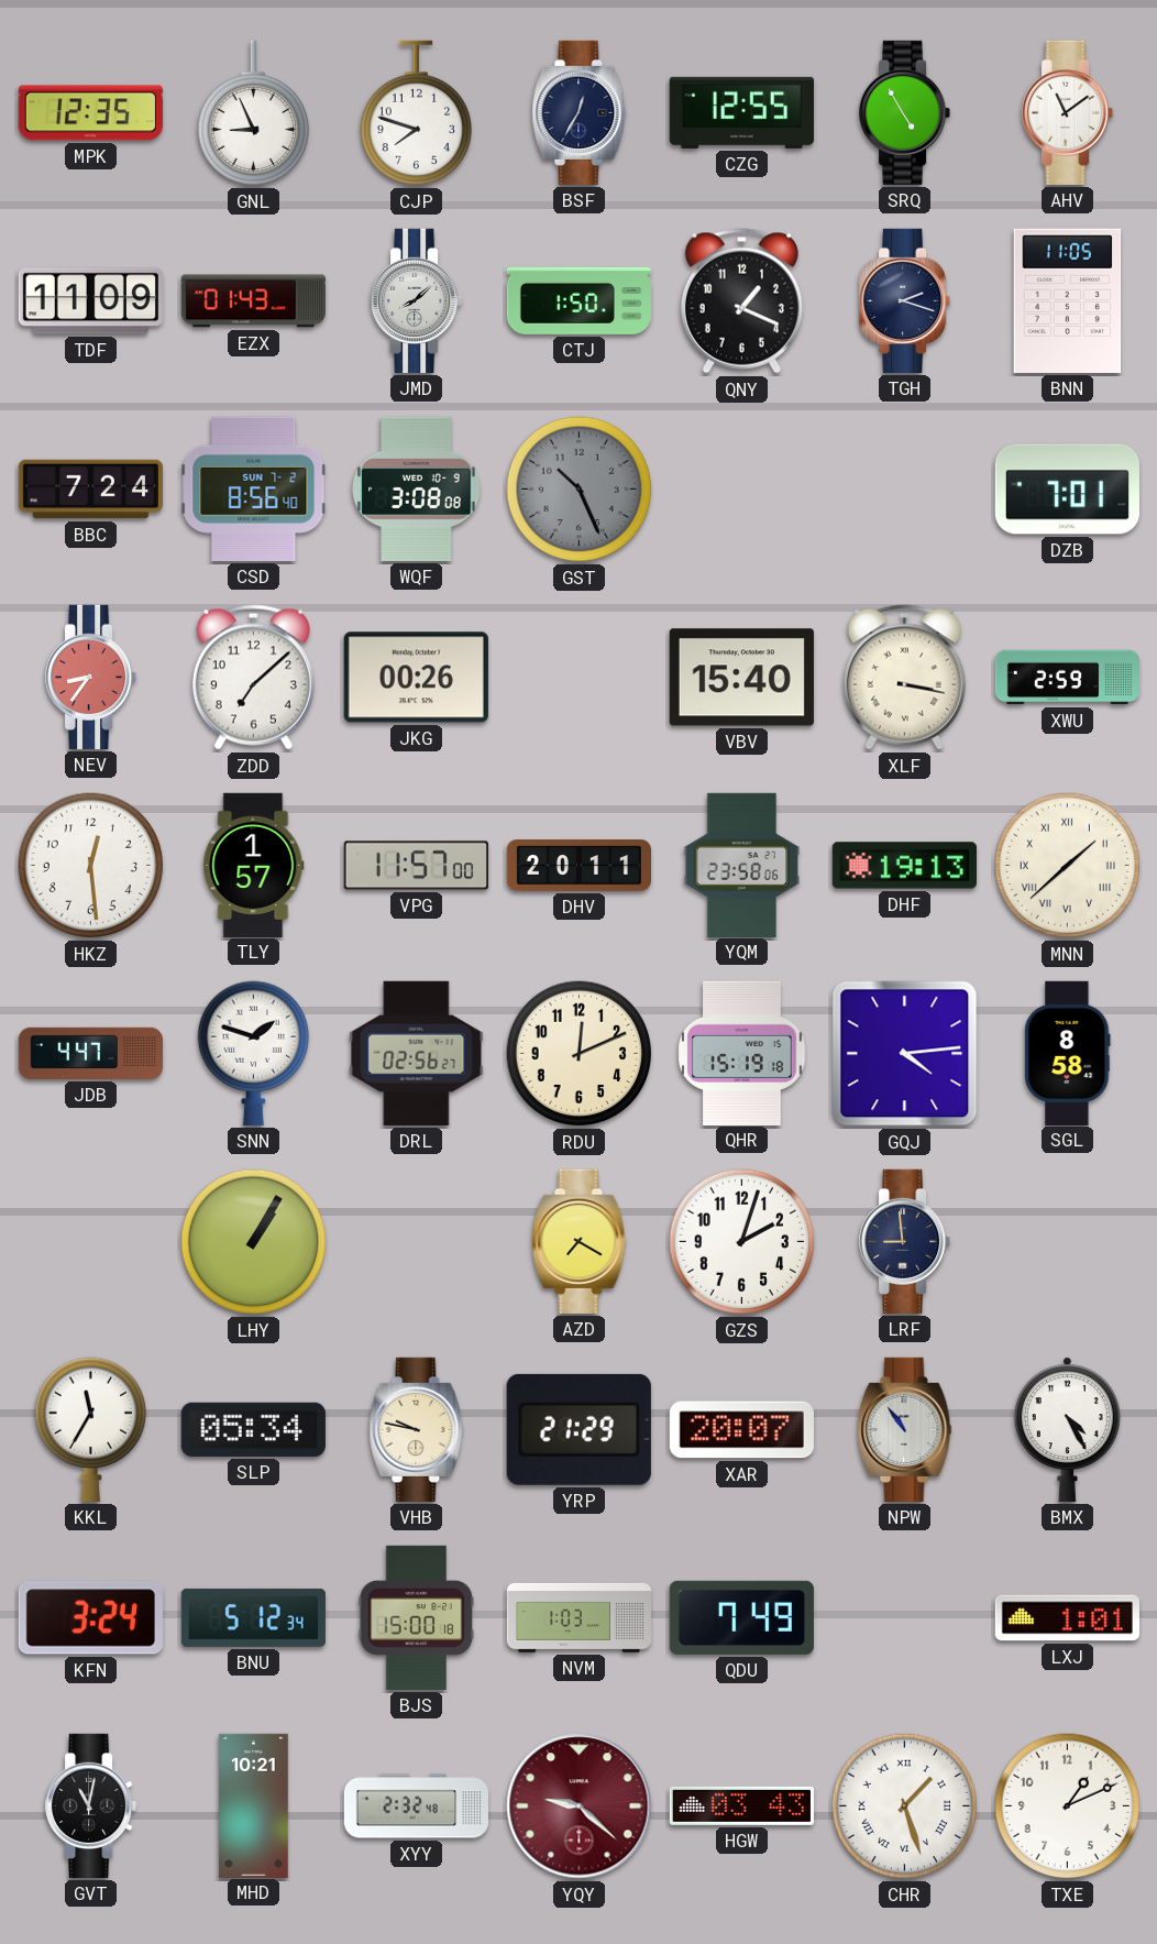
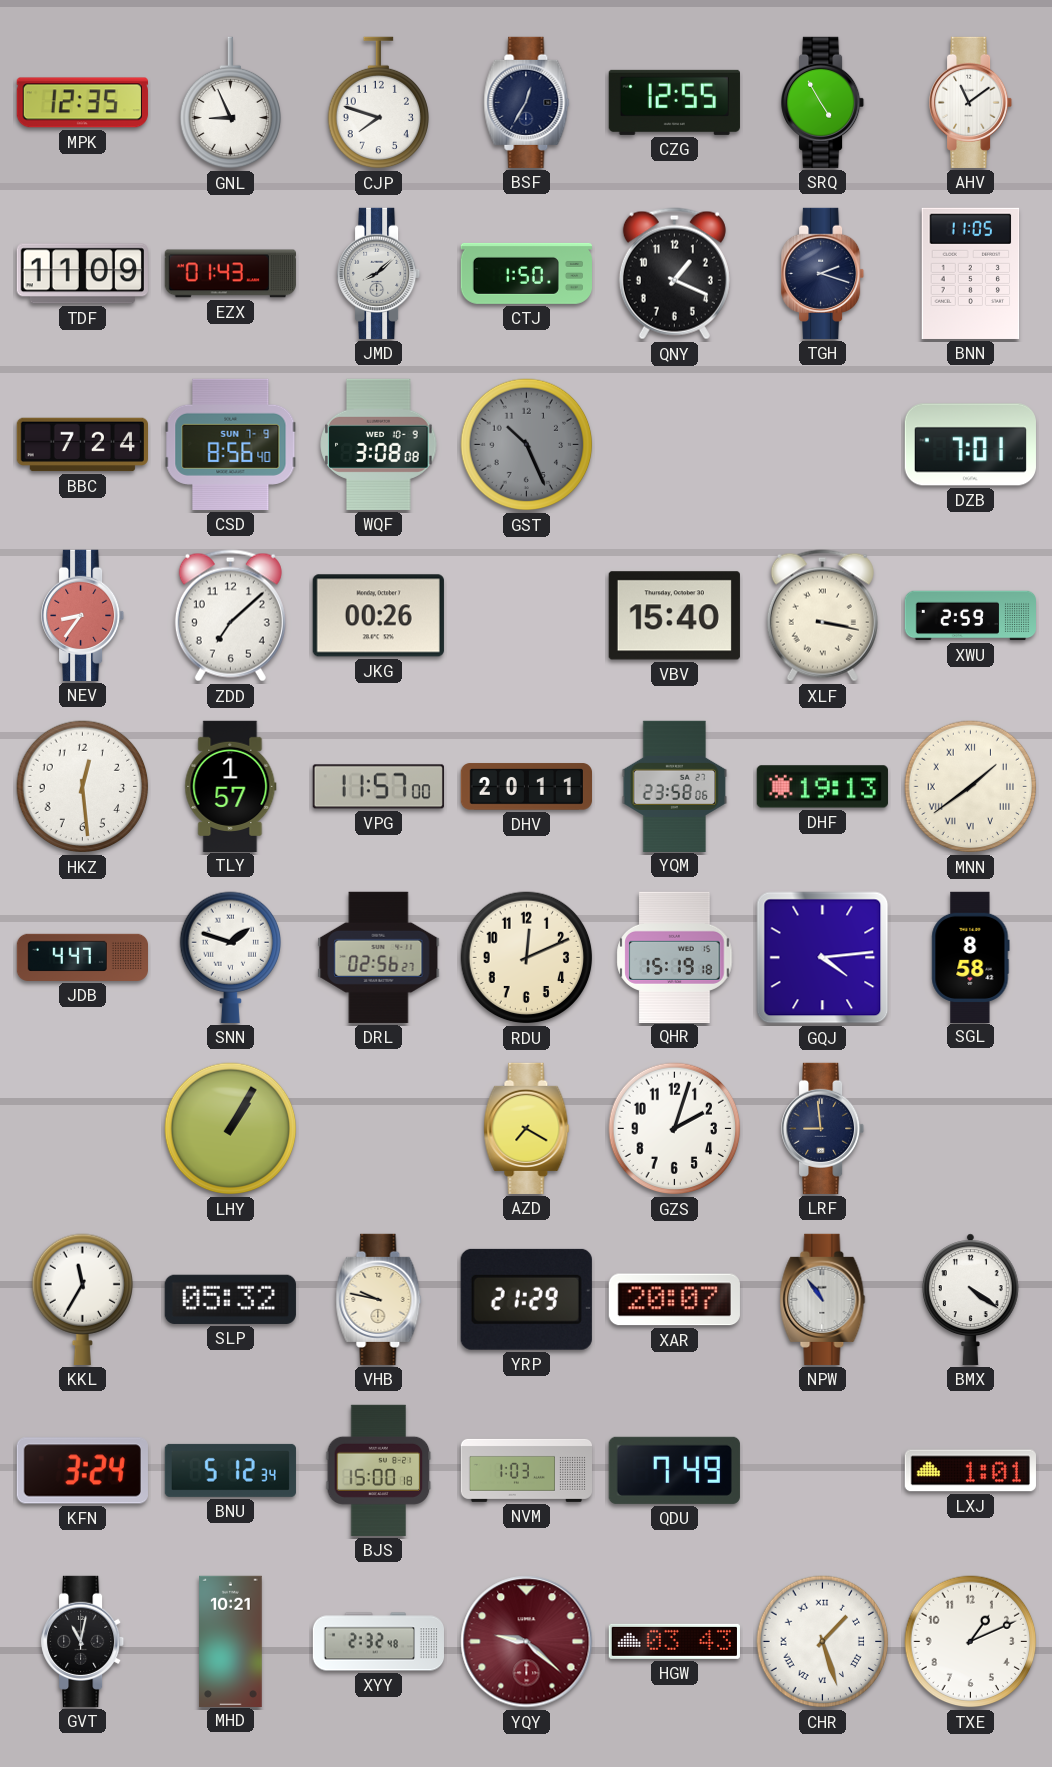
CSD date: SUN 7-2 -> SUN 7-9 (231, 444)
MNN: 1:38 -> 1:39 (971, 787)
SLP: 05:34 -> 05:32 (230, 1299)
BMX: 4:25 -> 4:21 (970, 1299)
